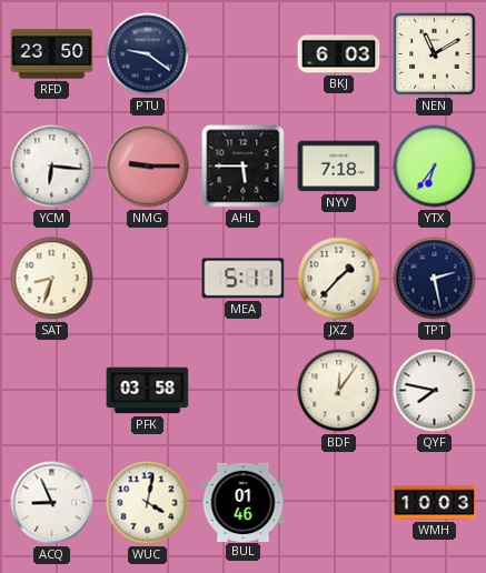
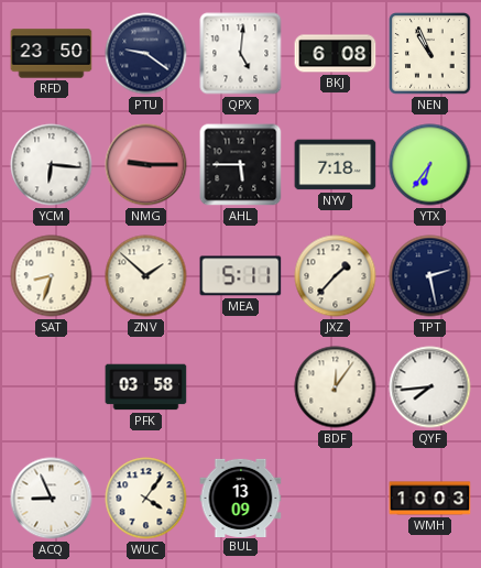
QPX: none -> 5:01 (241, 54)
BKJ: 6:03 -> 6:08 (336, 54)
NEN: 11:10 -> 10:56 (430, 54)
ZNV: none -> 1:52 (146, 276)
QYF: 7:47 -> 7:44 (430, 387)
WUC: 4:02 -> 4:06 (146, 499)
BUL: 01:46 -> 13:09 (241, 498)
